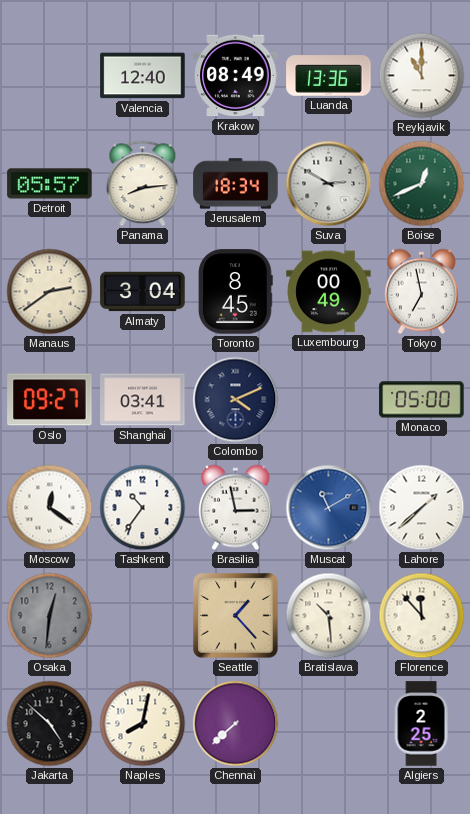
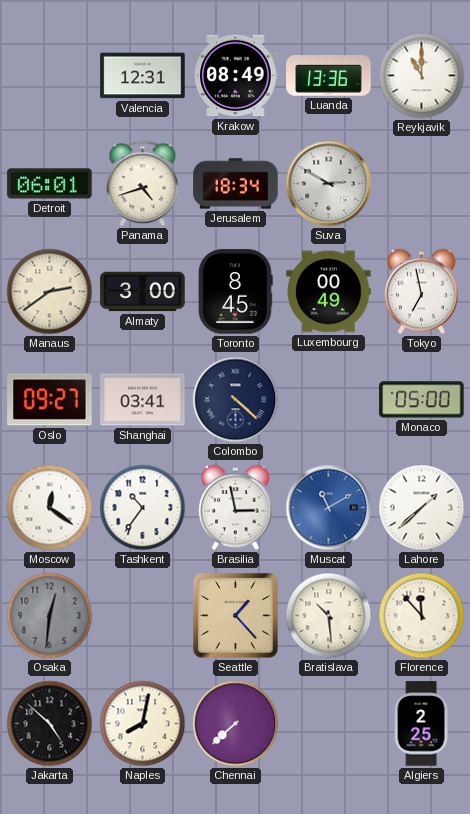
Valencia: 12:40 -> 12:31 (143, 76)
Detroit: 05:57 -> 06:01 (50, 184)
Panama: 8:14 -> 4:42 (143, 184)
Boise: 12:41 -> none (422, 184)
Almaty: 3:04 -> 3:00 (143, 292)
Colombo: 4:11 -> 4:22 (236, 400)
